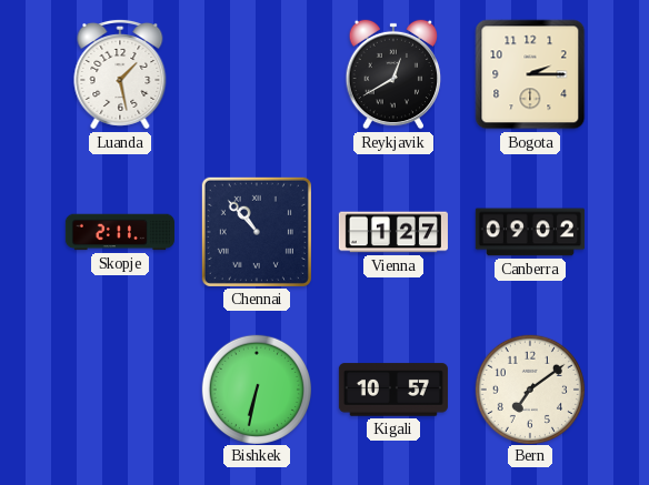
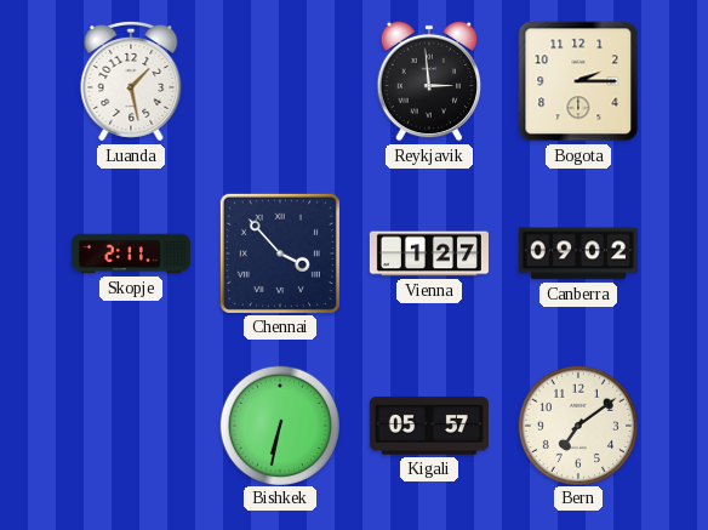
Reykjavik: 12:40 -> 2:59 (429, 81)
Chennai: 10:53 -> 3:53 (280, 253)
Kigali: 10:57 -> 05:57 (429, 426)
